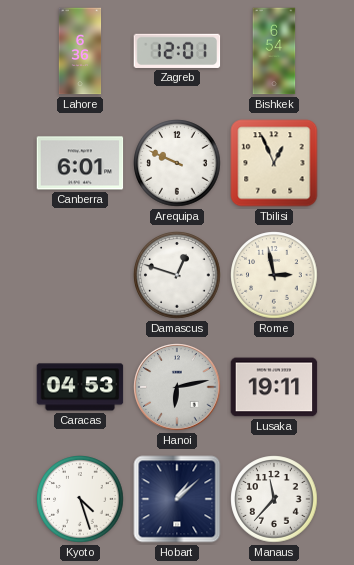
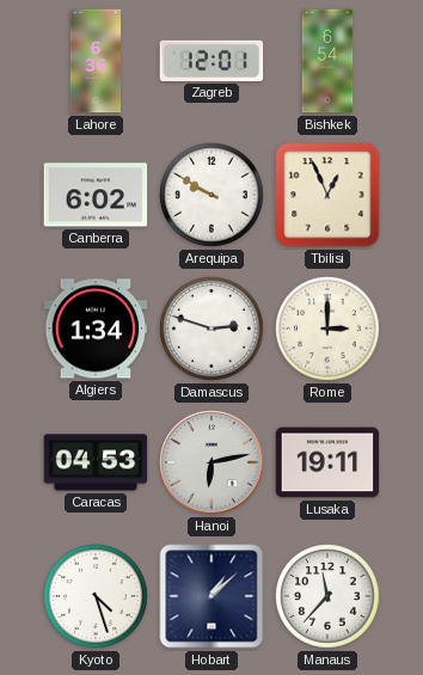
Canberra: 6:01 -> 6:02 (96, 195)
Arequipa: 9:49 -> 9:50 (211, 195)
Algiers: none -> 1:34 (96, 329)
Damascus: 12:48 -> 2:48 (211, 329)
Rome: 2:58 -> 3:00 (327, 329)
